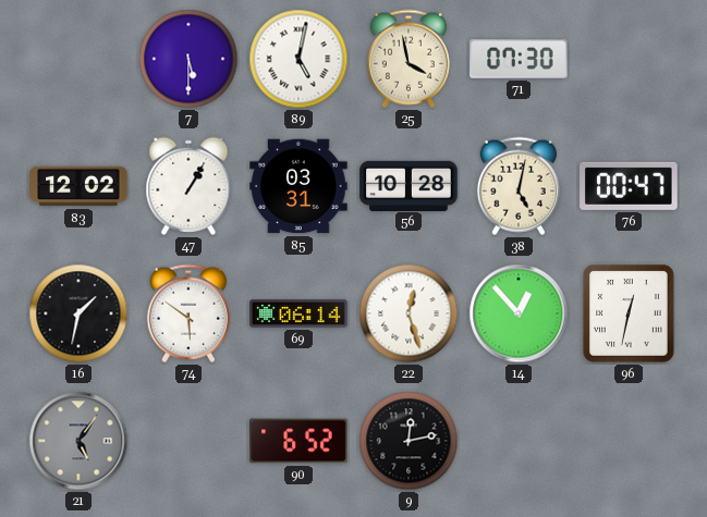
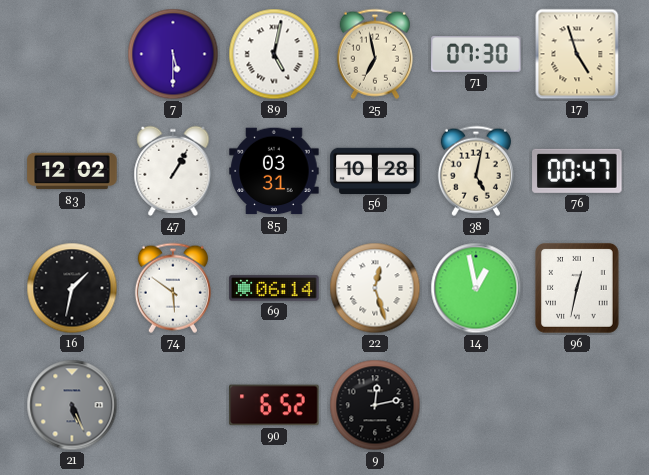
25: 3:58 -> 6:58 (375, 54)
17: none -> 4:57 (577, 54)
14: 12:53 -> 12:58 (476, 288)
21: 5:06 -> 5:26 (72, 405)
